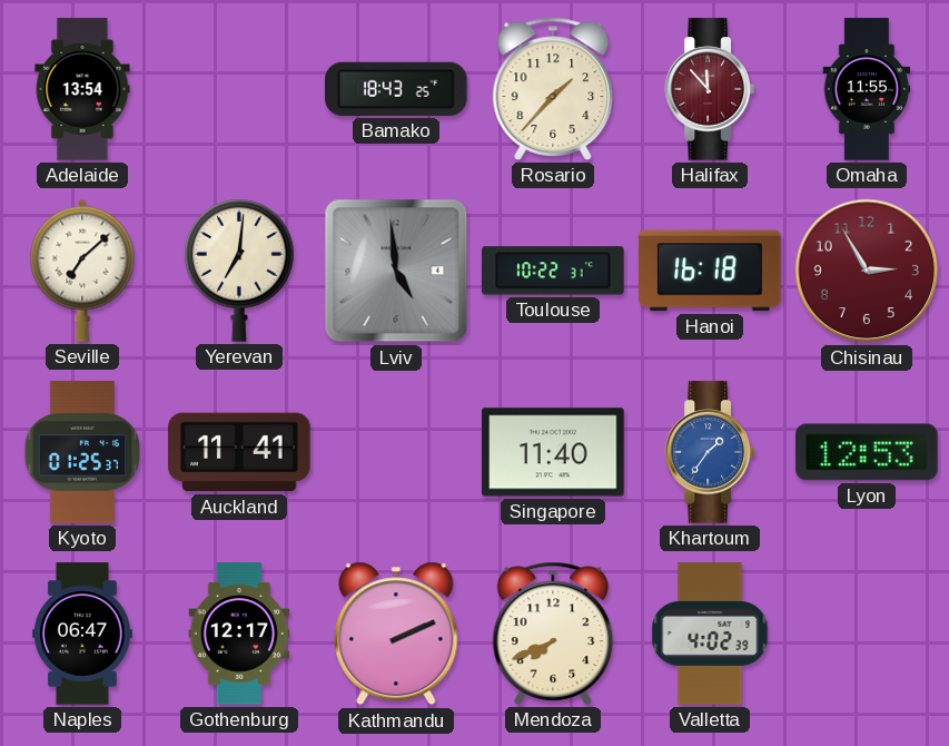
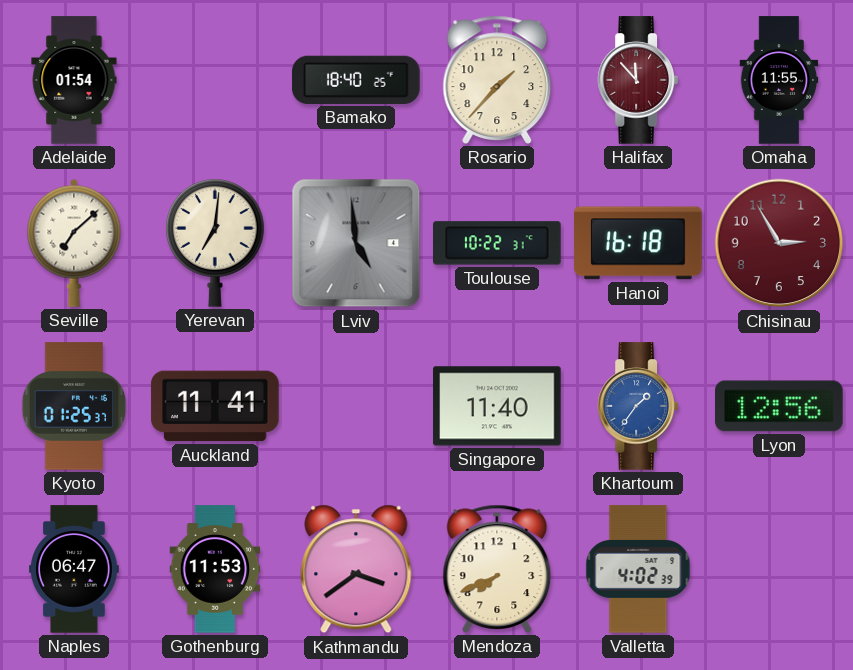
Adelaide: 13:54 -> 01:54 (74, 80)
Bamako: 18:43 -> 18:40 (356, 80)
Lyon: 12:53 -> 12:56 (779, 406)
Gothenburg: 12:17 -> 11:53 (215, 569)
Kathmandu: 2:11 -> 3:39 (356, 569)
